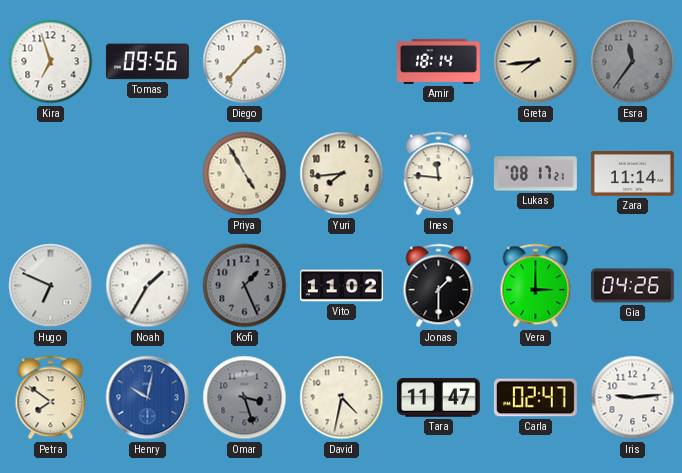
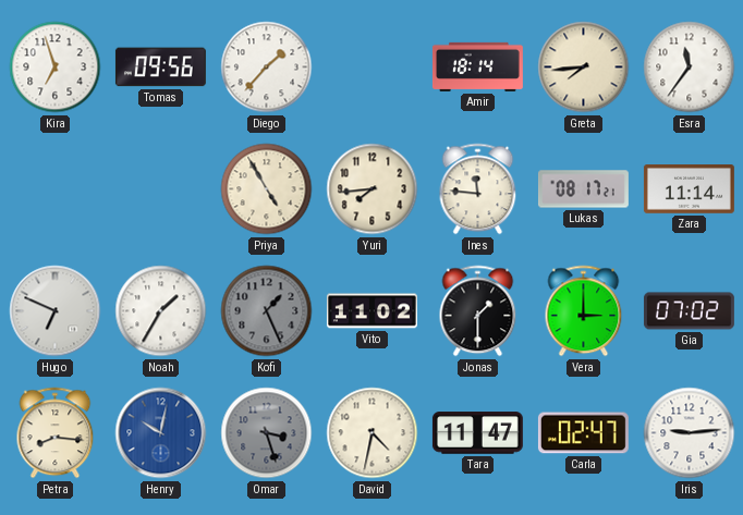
Esra dial: grey -> white (690, 68)
Gia: 04:26 -> 07:02 (689, 311)
Petra: 7:51 -> 8:16 (56, 433)
